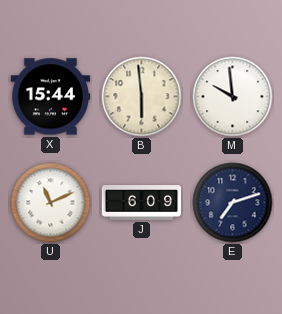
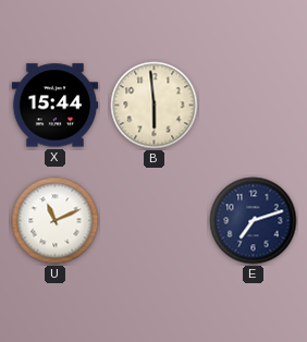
M: 9:59 -> none (233, 97)
J: 6:09 -> none (142, 203)
